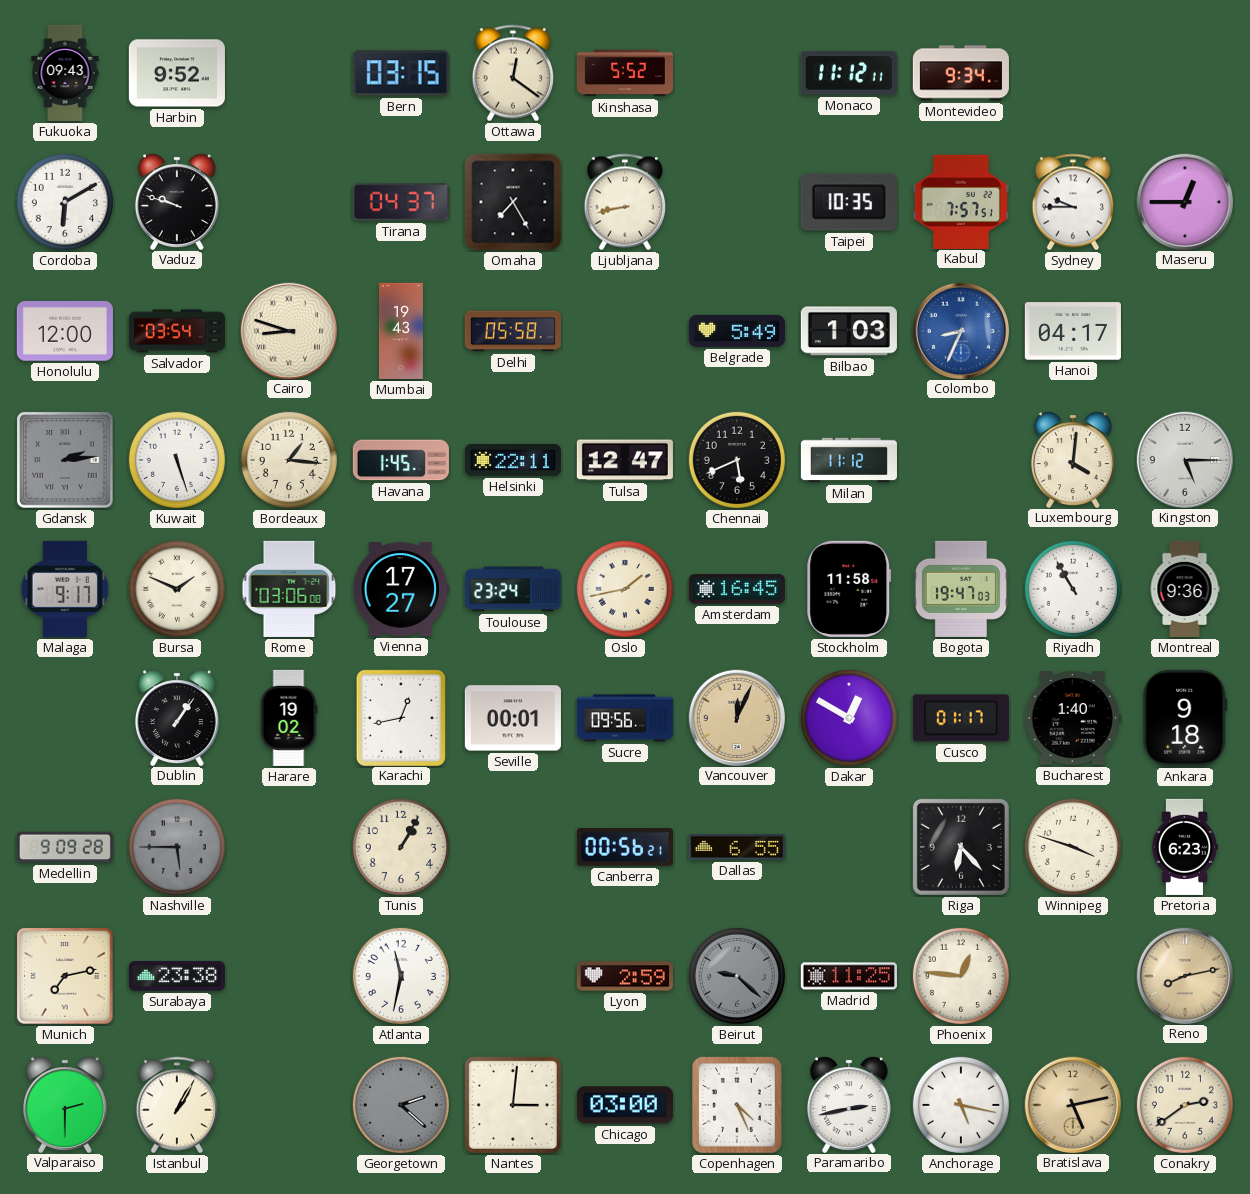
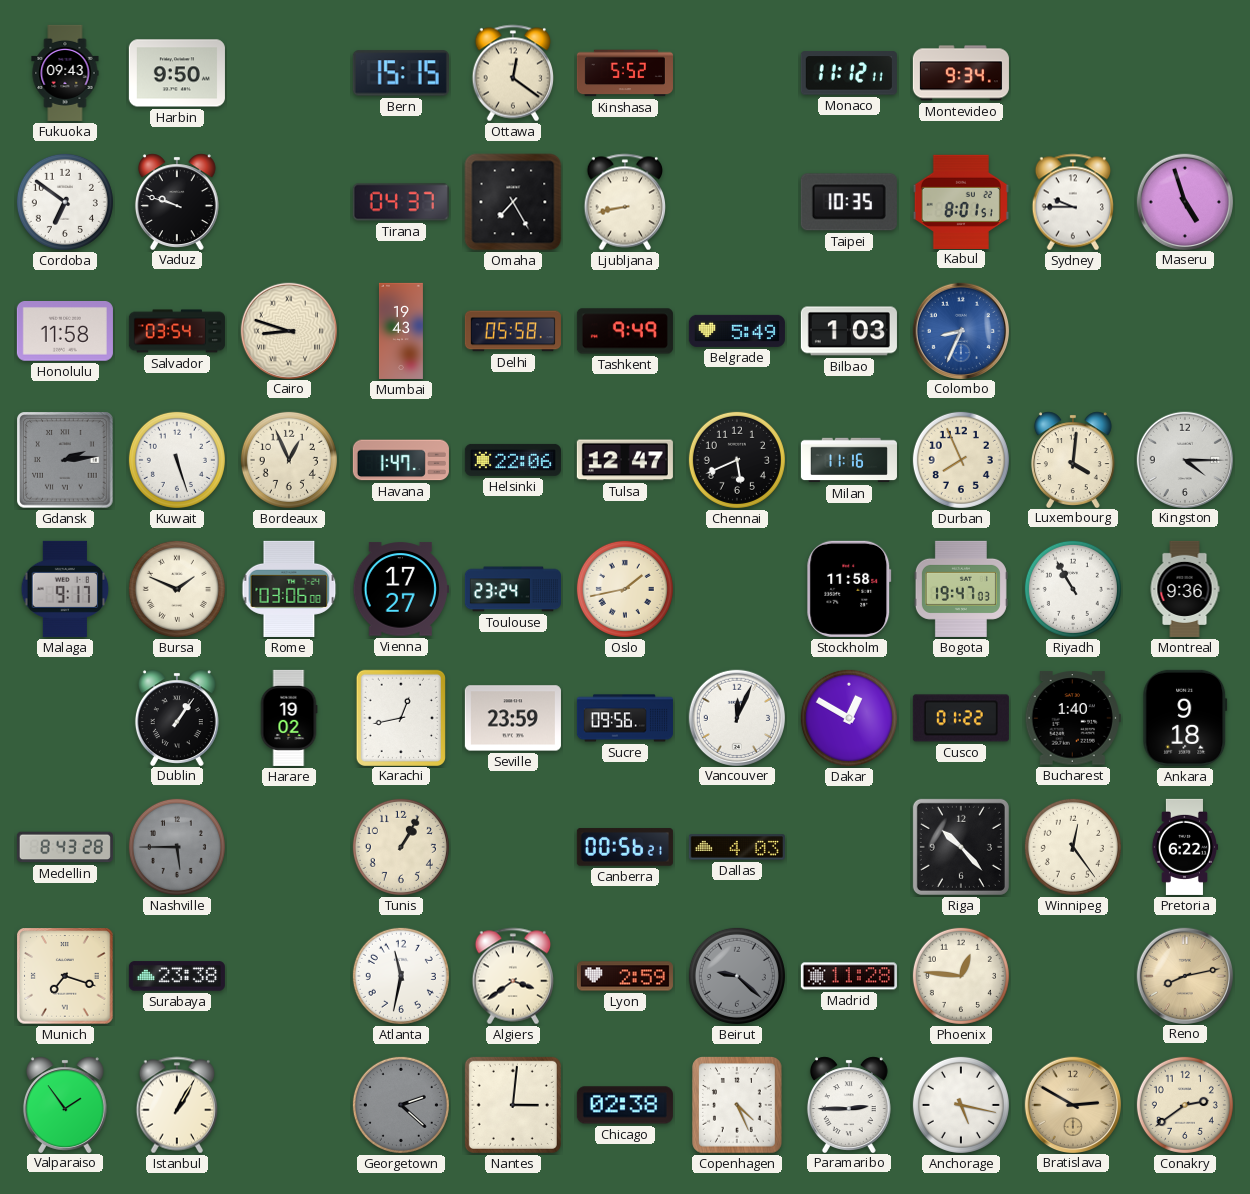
Harbin: 9:52 -> 9:50 (177, 73)
Bern: 03:15 -> 15:15 (401, 73)
Cordoba: 6:10 -> 6:51 (65, 202)
Kabul: 7:57 -> 8:01 (961, 201)
Maseru: 12:45 -> 4:57 (1184, 201)
Honolulu: 12:00 -> 11:58 (65, 331)
Tashkent: none -> 9:49 (625, 331)
Hanoi: 04:17 -> none (1073, 331)
Bordeaux: 1:16 -> 12:56 (289, 460)
Havana: 1:45 -> 1:47 (401, 460)
Helsinki: 22:11 -> 22:06 (513, 460)
Milan: 11:12 -> 11:16 (849, 460)
Durban: none -> 7:56 (961, 460)
Kingston: 5:15 -> 4:15 (1184, 459)
Amsterdam: 16:45 -> none (737, 589)
Seville: 00:01 -> 23:59 (513, 718)
Vancouver dial: champagne -> white (736, 717)
Cusco: 01:17 -> 01:22 (961, 718)
Medellin: 9:09 -> 8:43 (65, 847)
Dallas: 6:55 -> 4:03 (737, 847)
Riga: 6:23 -> 10:23 (961, 847)
Winnipeg: 3:48 -> 12:24 (1073, 847)
Pretoria: 6:23 -> 6:22 (1184, 847)
Munich: 7:13 -> 7:18 (65, 976)
Algiers: none -> 3:39 (512, 976)
Madrid: 11:25 -> 11:28 (849, 976)
Valparaiso: 2:30 -> 1:54 (65, 1104)
Chicago: 03:00 -> 02:38 (625, 1105)
Paramaribo: 2:43 -> 2:45 (849, 1104)
Bratislava: 5:13 -> 2:50 (1072, 1104)
